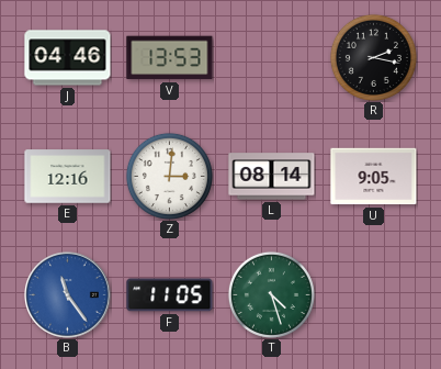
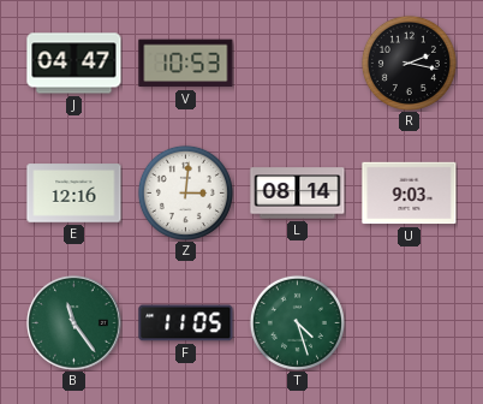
J: 04:46 -> 04:47 (74, 64)
V: 13:53 -> 10:53 (186, 64)
U: 9:05 -> 9:03 (410, 194)
B dial: blue -> green (74, 323)
